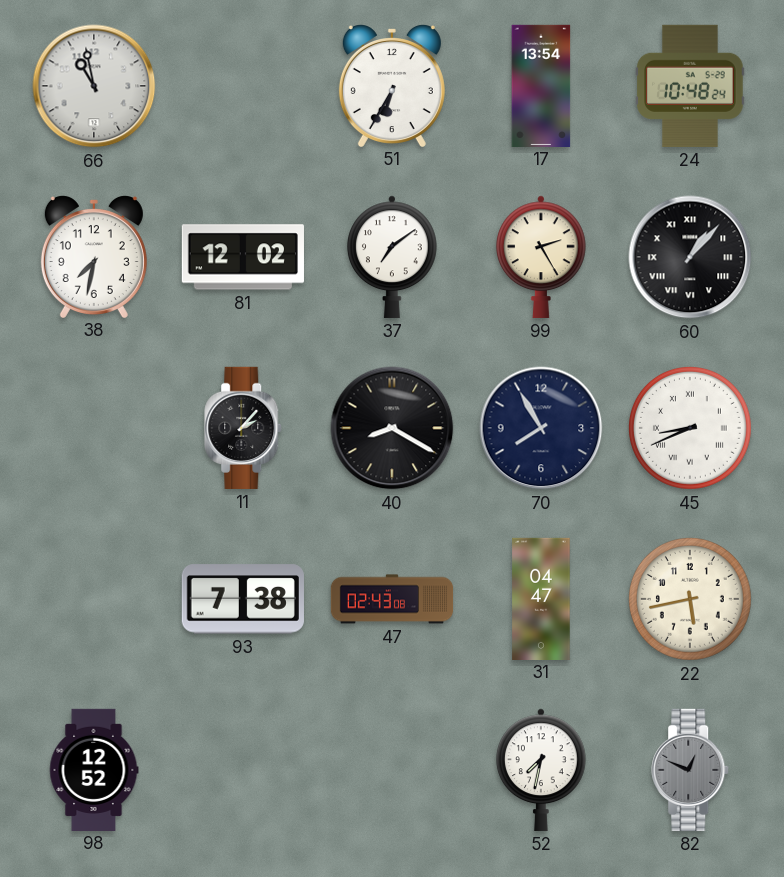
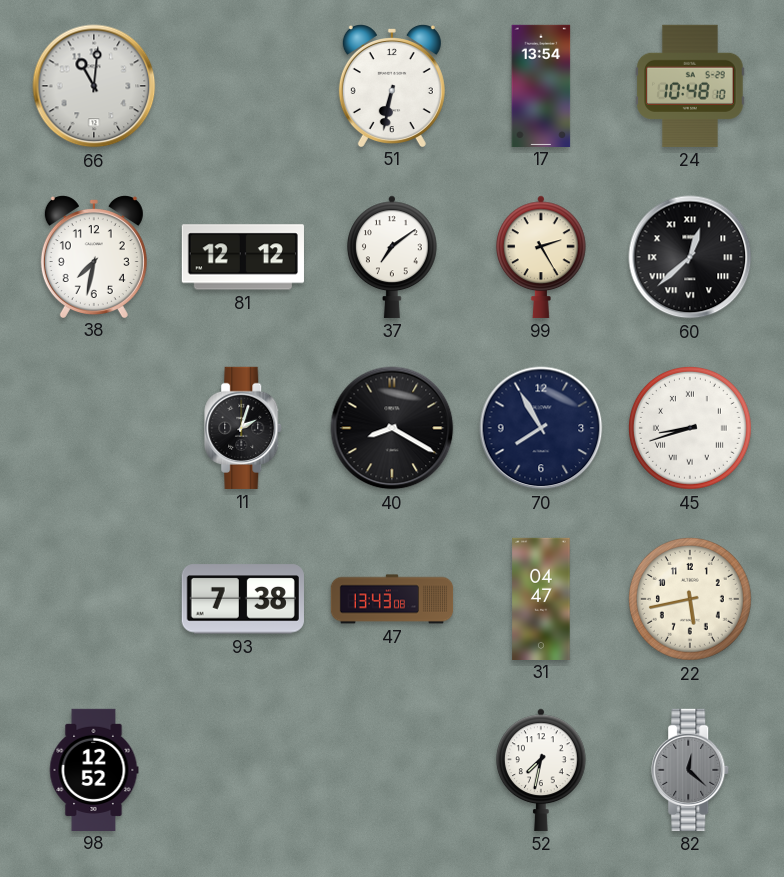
66: 10:58 -> 11:01 (94, 86)
51: 6:35 -> 6:32 (392, 86)
24: 10:48:24 -> 10:48:10 (690, 86)
81: 12:02 -> 12:12 (243, 257)
60: 1:07 -> 12:38 (690, 257)
11: 2:07 -> 2:03 (244, 428)
45: 8:41 -> 8:42 (690, 428)
47: 02:43 -> 13:43 (392, 599)
82: 12:49 -> 12:22 (691, 770)
